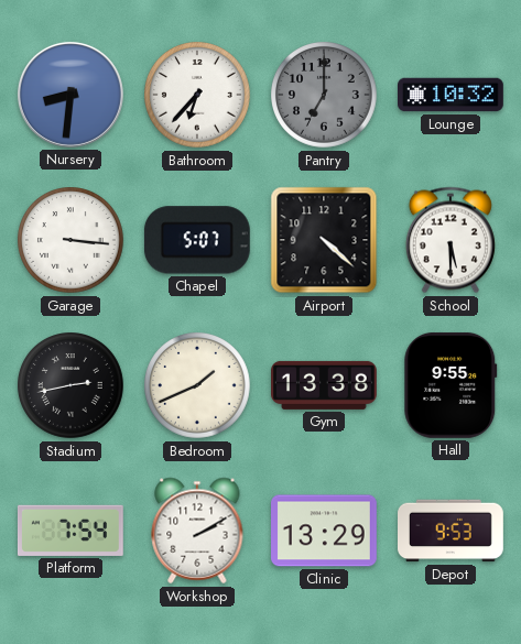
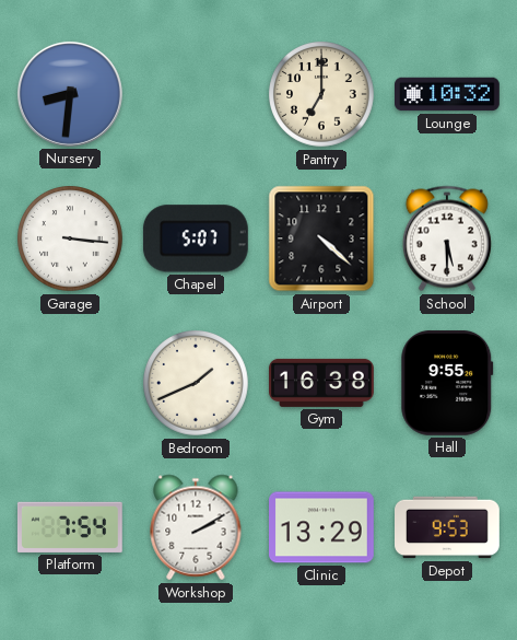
Bathroom: 6:37 -> none (198, 96)
Pantry dial: grey -> cream (322, 95)
Stadium: 2:43 -> none (72, 386)
Gym: 13:38 -> 16:38 (322, 383)
